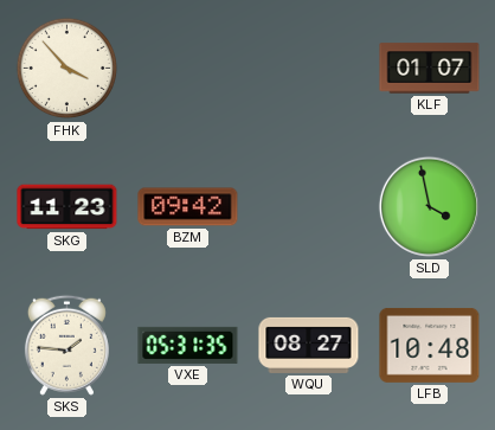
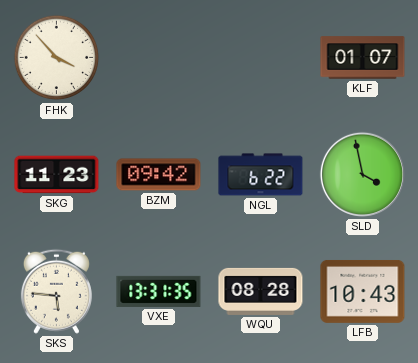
NGL: none -> 6:22 (261, 175)
SKS: 1:46 -> 5:46 (56, 291)
VXE: 05:31 -> 13:31 (159, 291)
WQU: 08:27 -> 08:28 (261, 291)
LFB: 10:48 -> 10:43 (363, 291)
